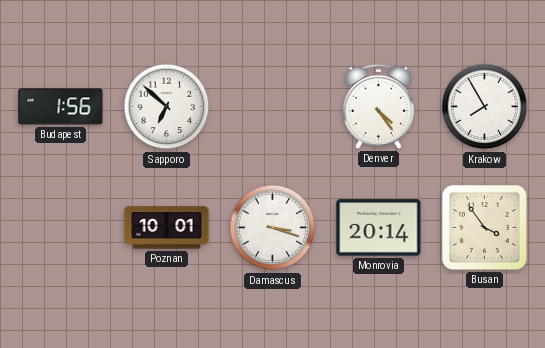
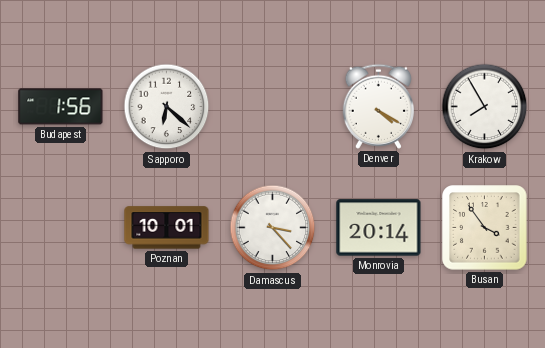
Sapporo: 6:52 -> 6:22 (167, 107)
Denver: 4:24 -> 4:20 (378, 106)
Damascus: 3:18 -> 3:23 (273, 228)
